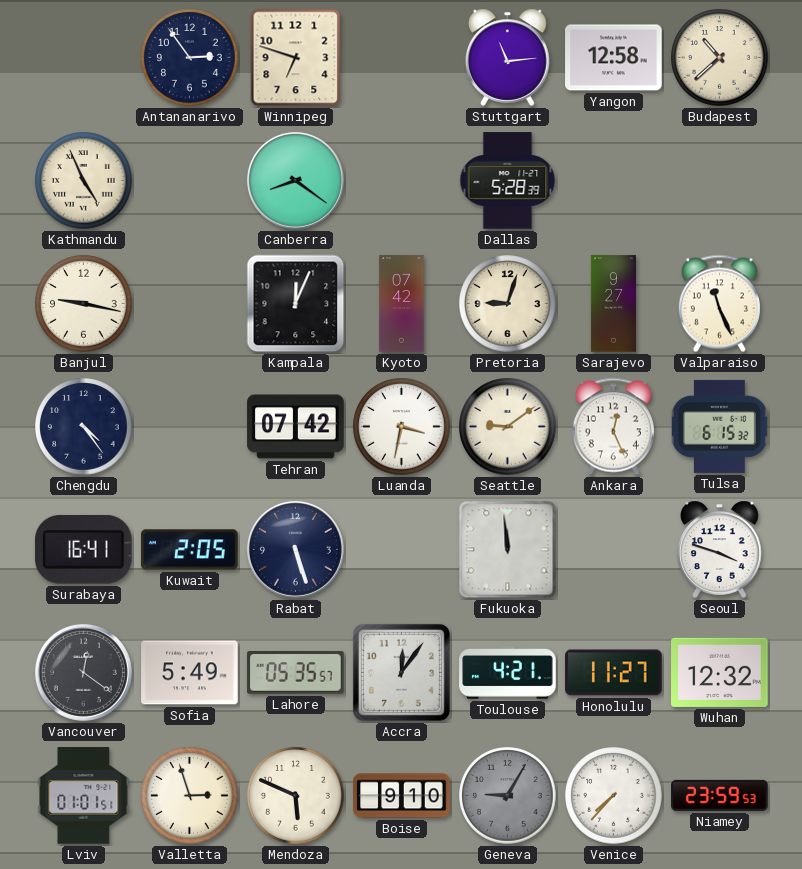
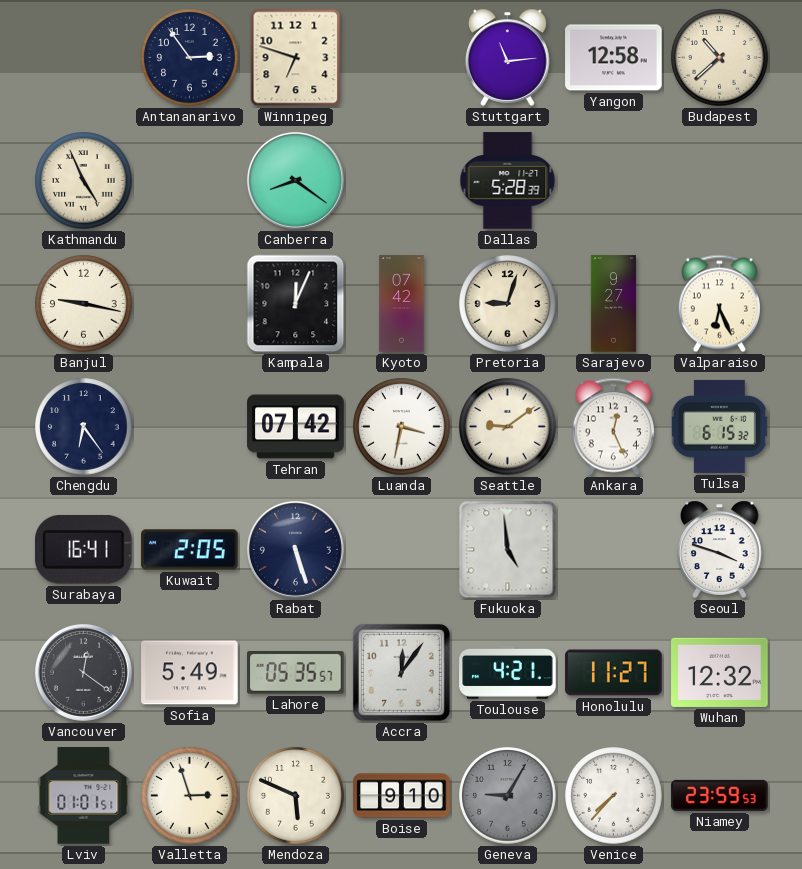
Valparaiso: 11:26 -> 6:26 (719, 304)
Chengdu: 4:24 -> 6:24 (84, 427)
Fukuoka: 11:59 -> 4:59 (508, 550)
